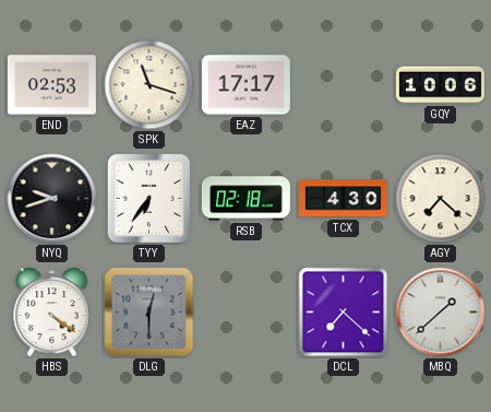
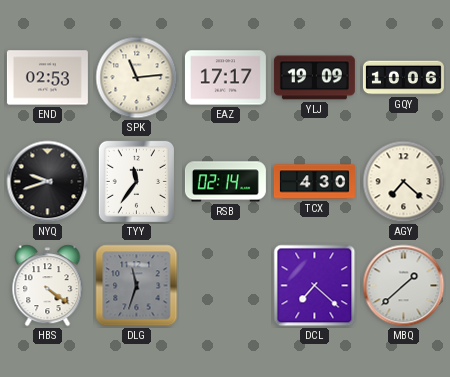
SPK: 11:18 -> 11:14 (137, 78)
YLJ: none -> 19:09 (314, 78)
TYY: 6:36 -> 11:36 (136, 181)
RSB: 02:18 -> 02:14 (225, 182)
DLG: 12:30 -> 11:33 (137, 286)
